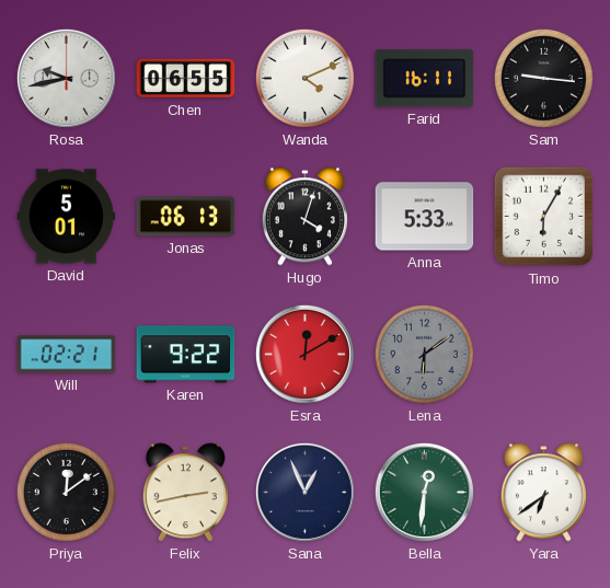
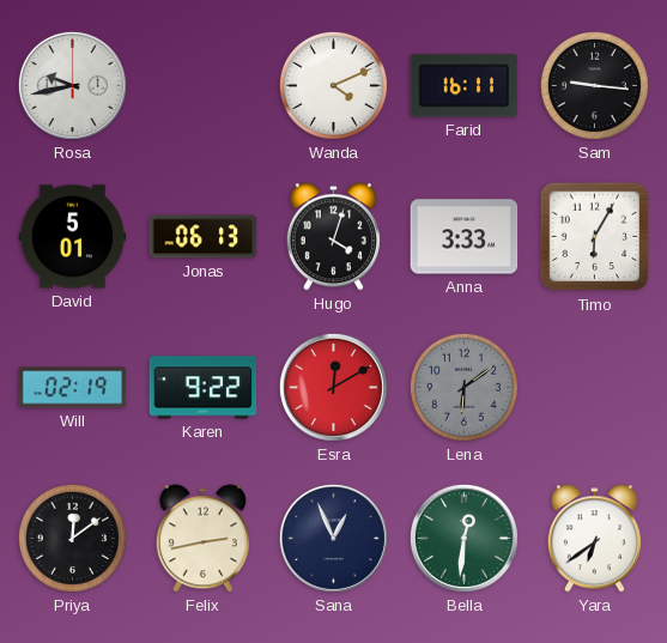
Chen: 06:55 -> none (186, 79)
Anna: 5:33 -> 3:33 (465, 237)
Will: 02:21 -> 02:19 (73, 388)
